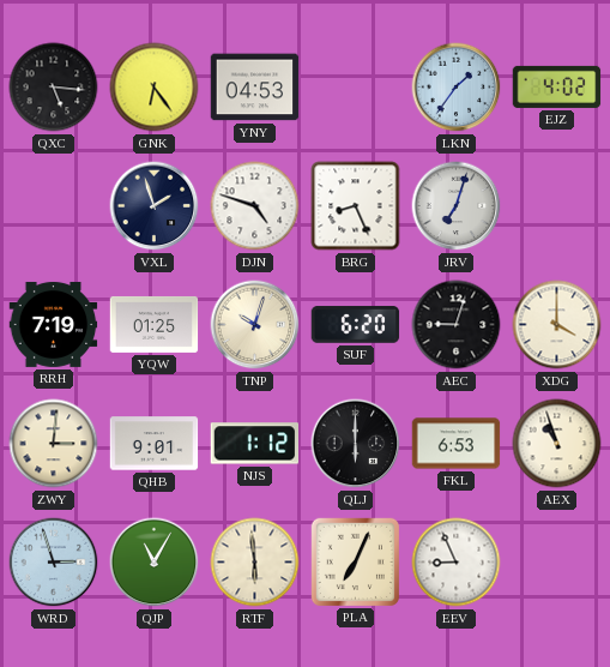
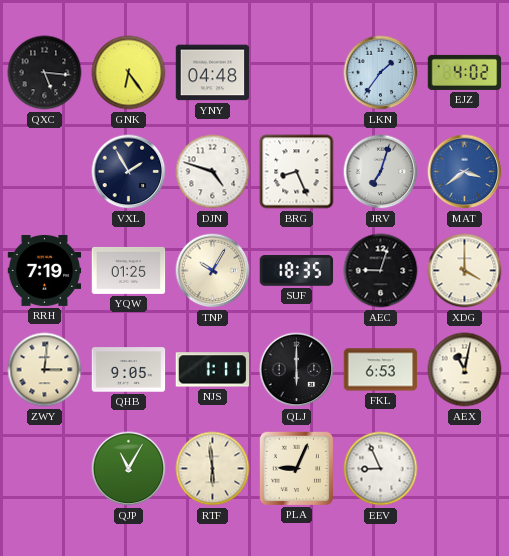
YNY: 04:53 -> 04:48 (213, 73)
VXL: 1:57 -> 1:55 (129, 172)
MAT: none -> 3:39 (465, 172)
TNP: 10:03 -> 10:05 (213, 271)
SUF: 6:20 -> 18:35 (297, 271)
QHB: 9:01 -> 9:05 (129, 370)
NJS: 1:12 -> 1:11 (213, 370)
AEX: 10:57 -> 11:02 (465, 370)
WRD: 2:57 -> none (54, 563)
PLA: 7:04 -> 9:04 (296, 468)
